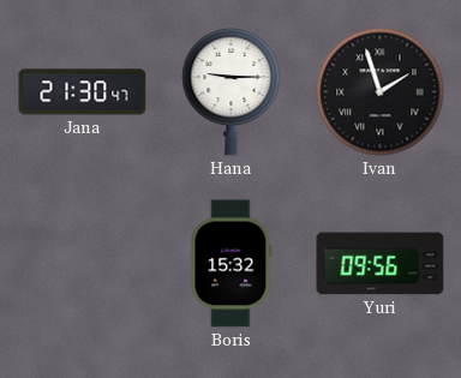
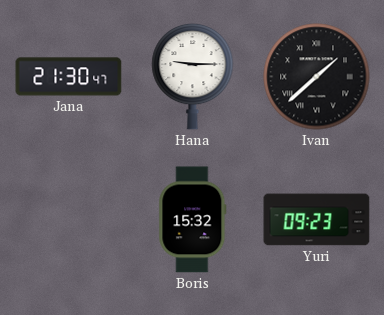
Ivan: 1:57 -> 1:38 (317, 77)
Yuri: 09:56 -> 09:23 (317, 220)
